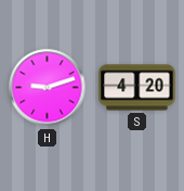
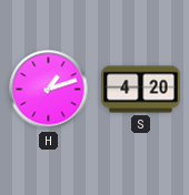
H: 9:12 -> 1:12 (49, 90)
